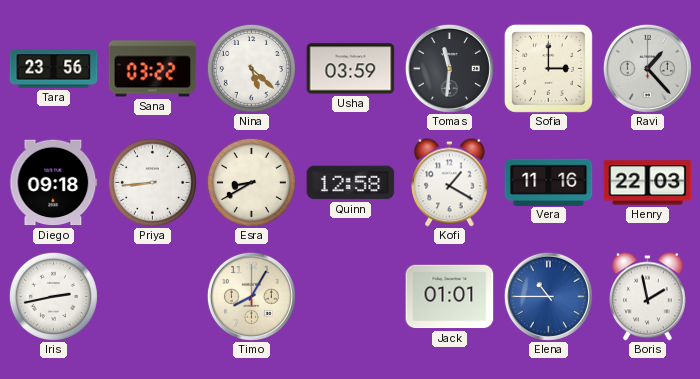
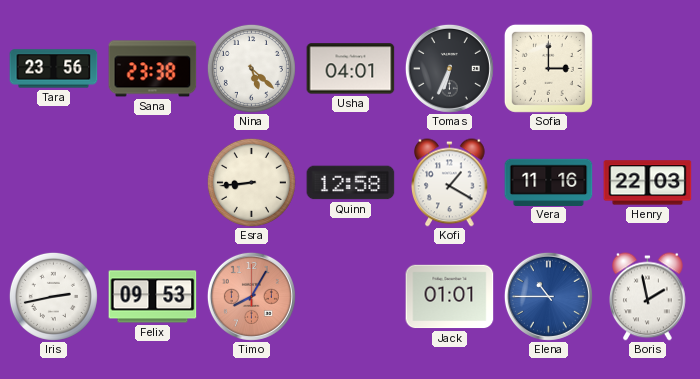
Sana: 03:22 -> 23:38 (153, 69)
Usha: 03:59 -> 04:01 (351, 69)
Tomas: 11:31 -> 6:34 (449, 68)
Ravi: 1:23 -> none (647, 68)
Diego: 09:18 -> none (54, 183)
Priya: 8:44 -> none (152, 182)
Esra: 8:40 -> 8:44 (251, 182)
Felix: none -> 09:53 (153, 297)
Timo dial: cream -> salmon (251, 296)
